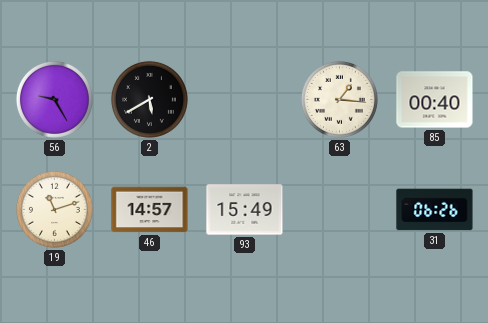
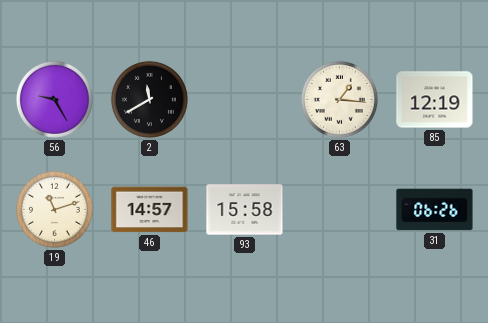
2: 5:40 -> 11:40 (149, 99)
85: 00:40 -> 12:19 (435, 100)
93: 15:49 -> 15:58 (245, 210)
